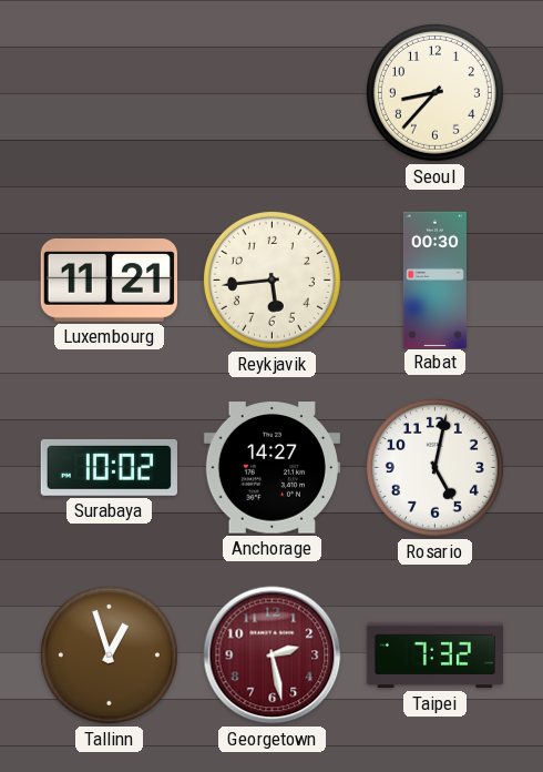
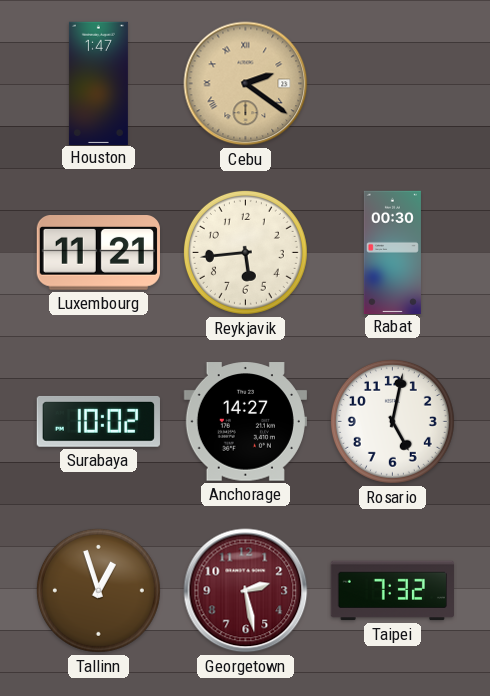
Houston: none -> 1:47 (98, 83)
Cebu: none -> 2:21 (246, 84)
Seoul: 8:37 -> none (434, 92)
